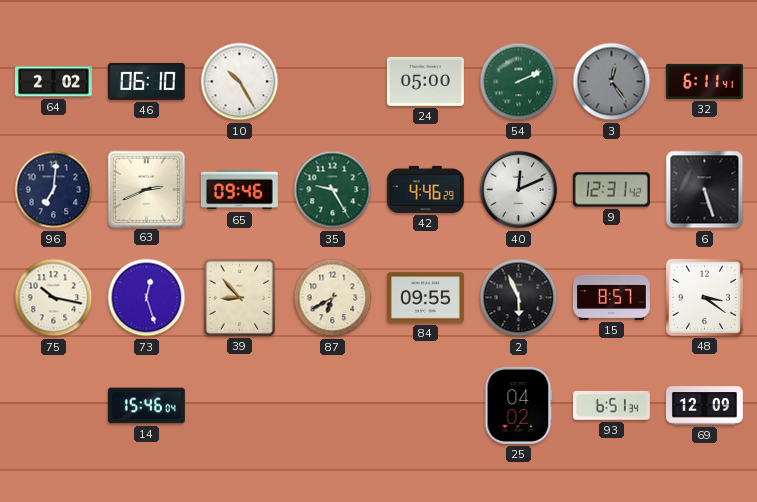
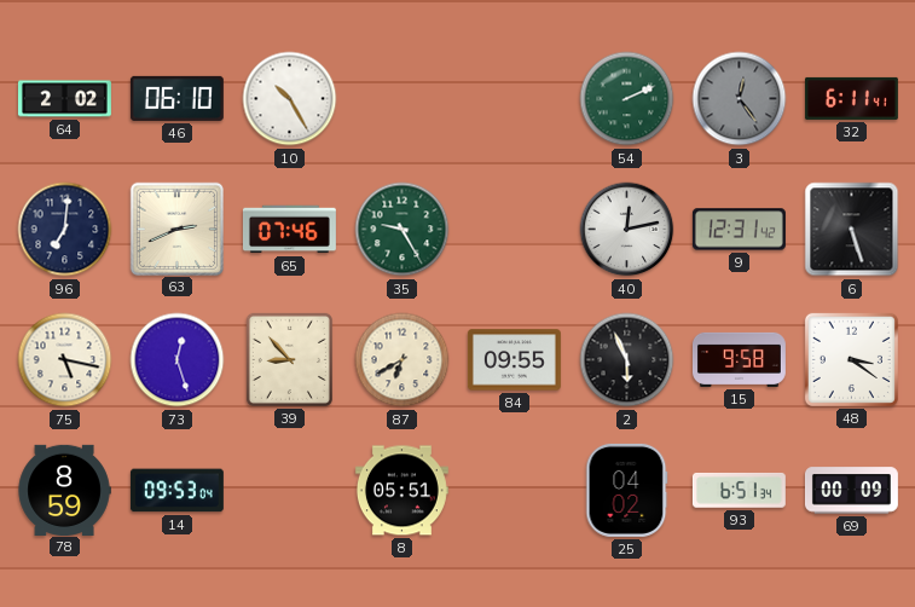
24: 05:00 -> none (425, 81)
65: 09:46 -> 07:46 (289, 230)
42: 4:46 -> none (425, 189)
40: 12:11 -> 12:13 (627, 230)
75: 10:17 -> 5:17 (65, 360)
15: 8:57 -> 9:58 (739, 359)
78: none -> 8:59 (64, 490)
14: 15:46 -> 09:53 (176, 491)
8: none -> 05:51 (401, 491)
69: 12:09 -> 00:09 (851, 491)
